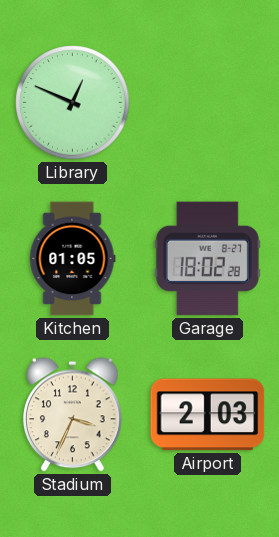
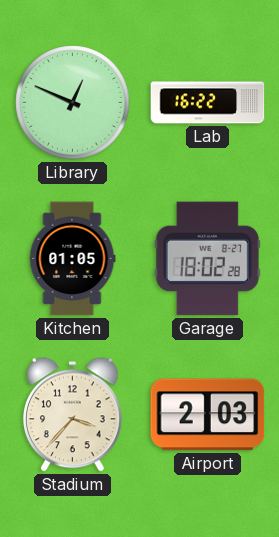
Lab: none -> 16:22 (208, 103)
Stadium: 3:34 -> 3:37 (73, 415)
